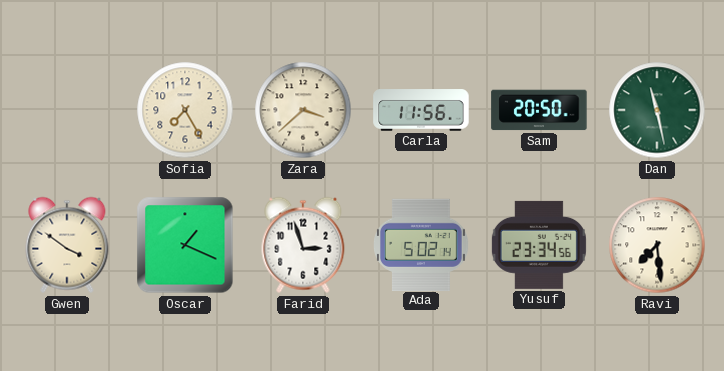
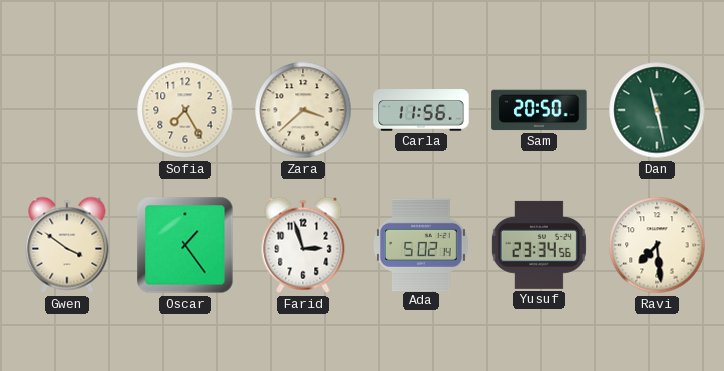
Oscar: 1:19 -> 1:24 (185, 245)
